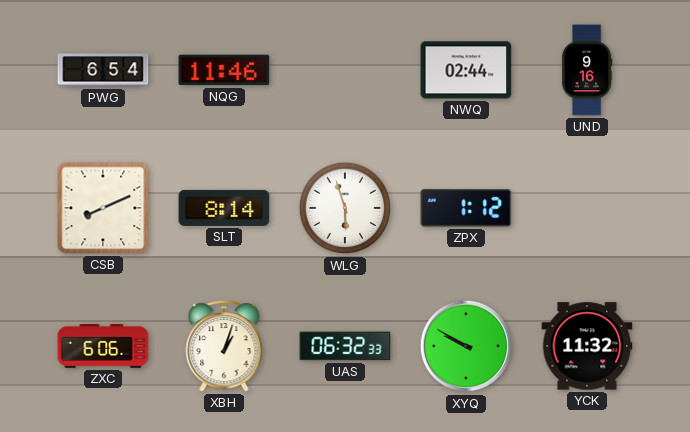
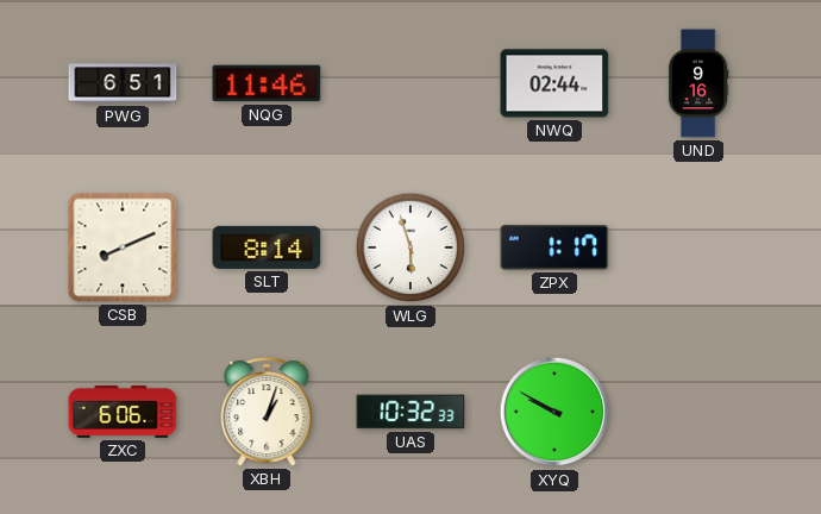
PWG: 6:54 -> 6:51 (123, 83)
ZPX: 1:12 -> 1:17 (554, 247)
UAS: 06:32 -> 10:32 (411, 412)
YCK: 11:32 -> none (587, 346)
